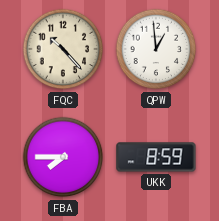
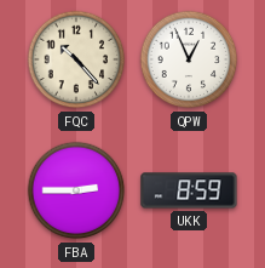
QPW: 12:59 -> 12:56 (189, 59)
FBA: 7:45 -> 2:45 (76, 190)
